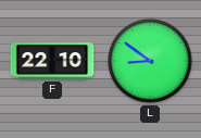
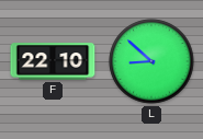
L: 8:51 -> 8:52 (151, 61)
